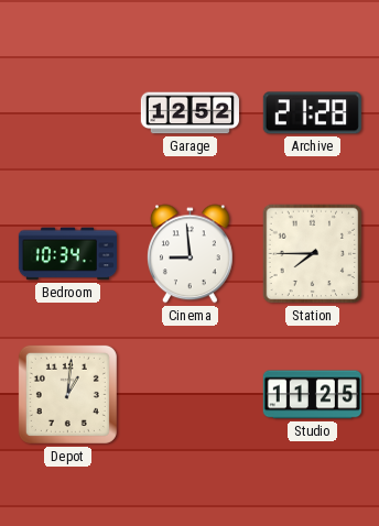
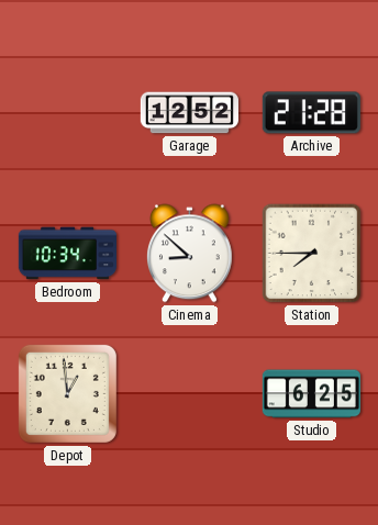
Cinema: 8:59 -> 8:52 (189, 254)
Depot: 1:01 -> 12:59 (67, 393)
Studio: 11:25 -> 6:25 (311, 394)
